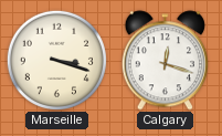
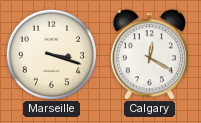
Calgary: 12:18 -> 12:20 (149, 55)
